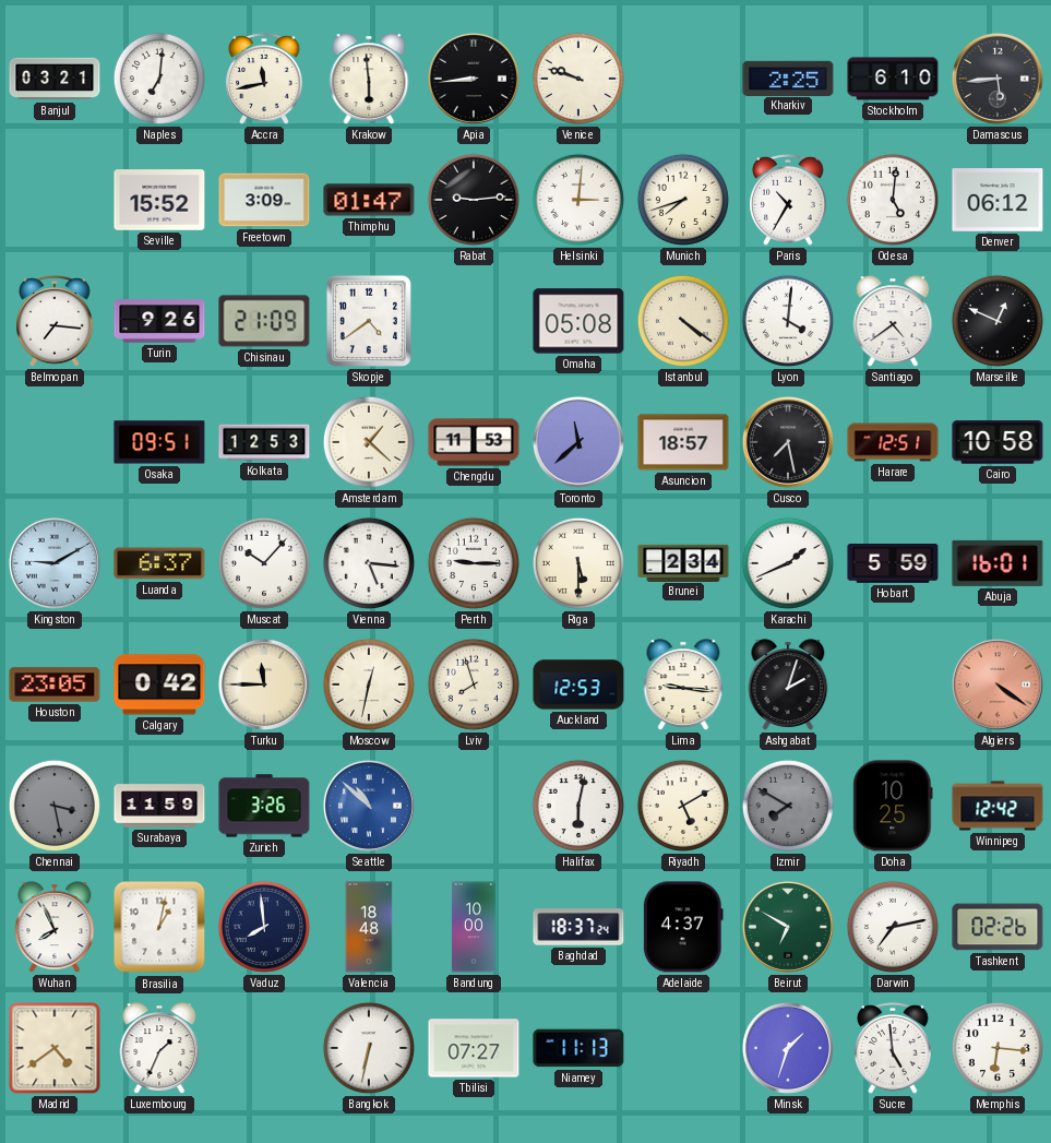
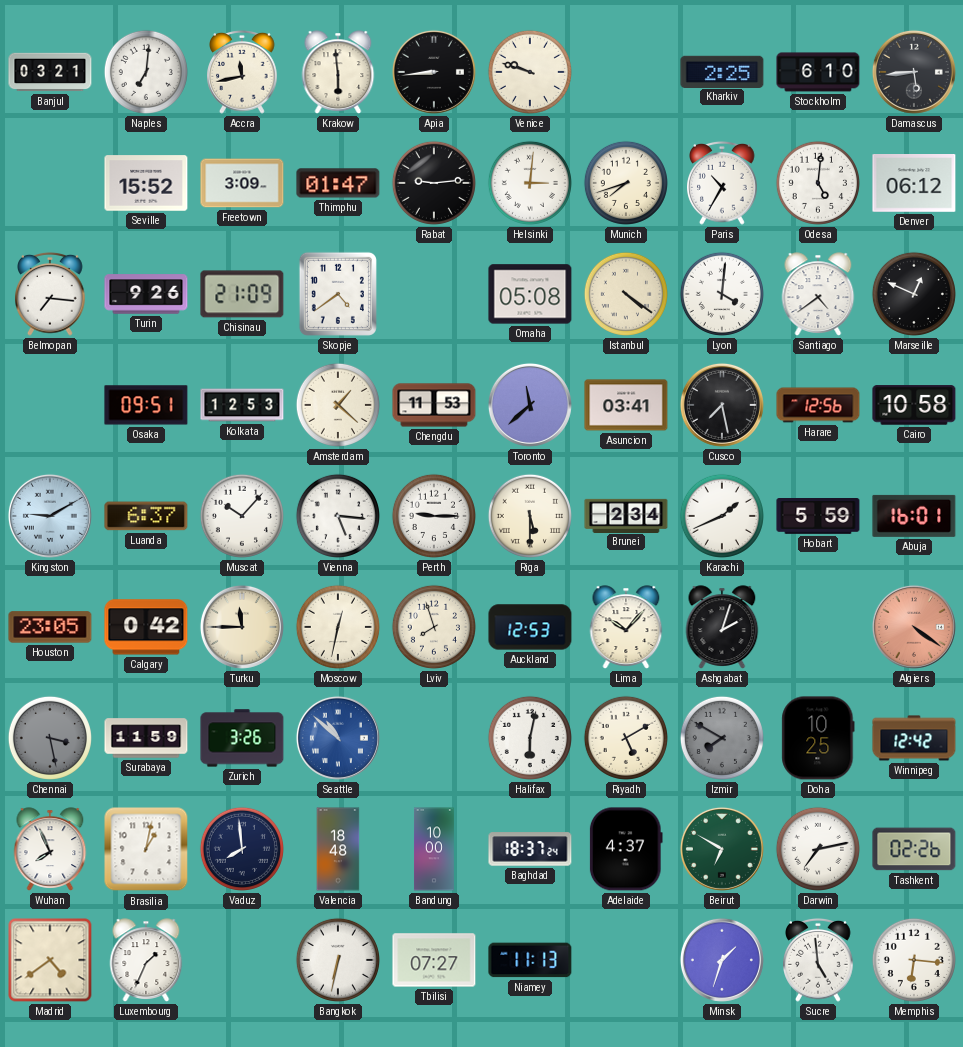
Asuncion: 18:57 -> 03:41 (626, 405)
Harare: 12:51 -> 12:56 (818, 405)
Lima: 9:16 -> 10:07 (626, 627)
